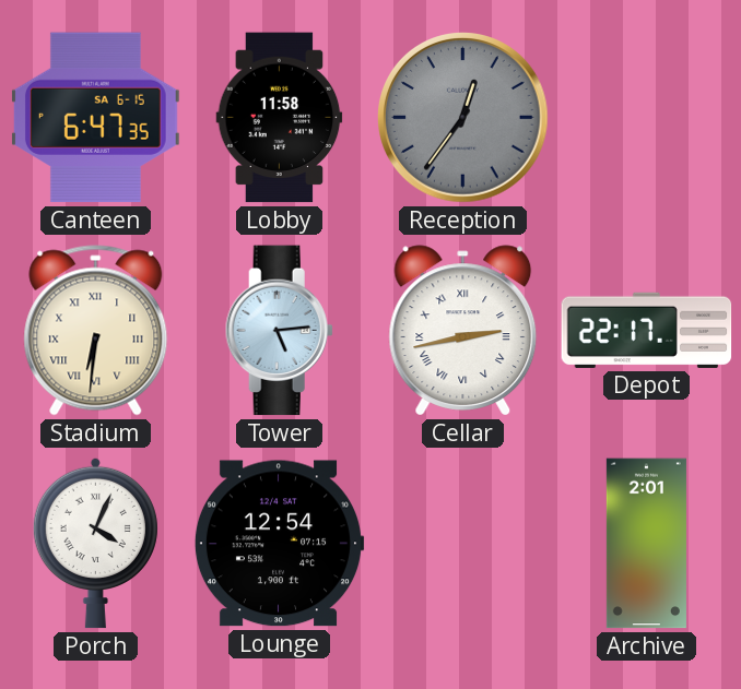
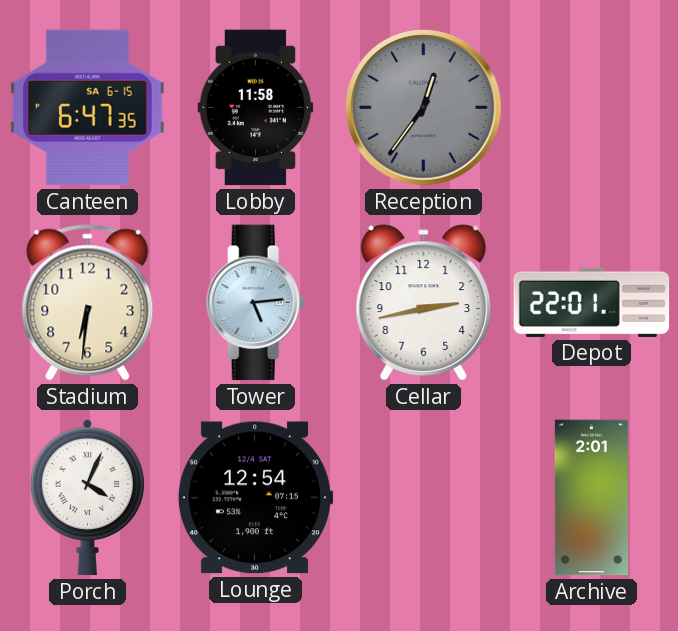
Stadium numerals: Roman -> Arabic (88, 303)
Cellar numerals: Roman -> Arabic (424, 303)
Depot: 22:17 -> 22:01 (592, 302)
